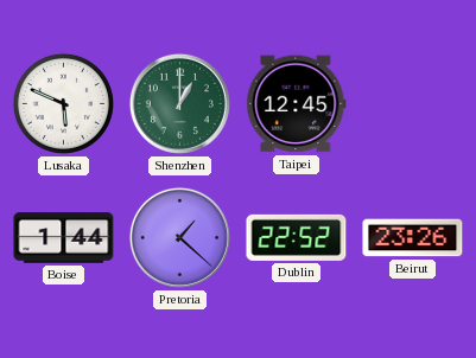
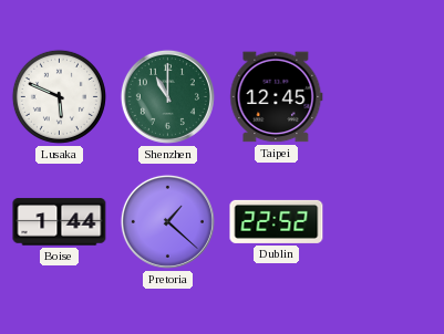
Shenzhen: 1:00 -> 11:00 (167, 96)
Beirut: 23:26 -> none (413, 238)
